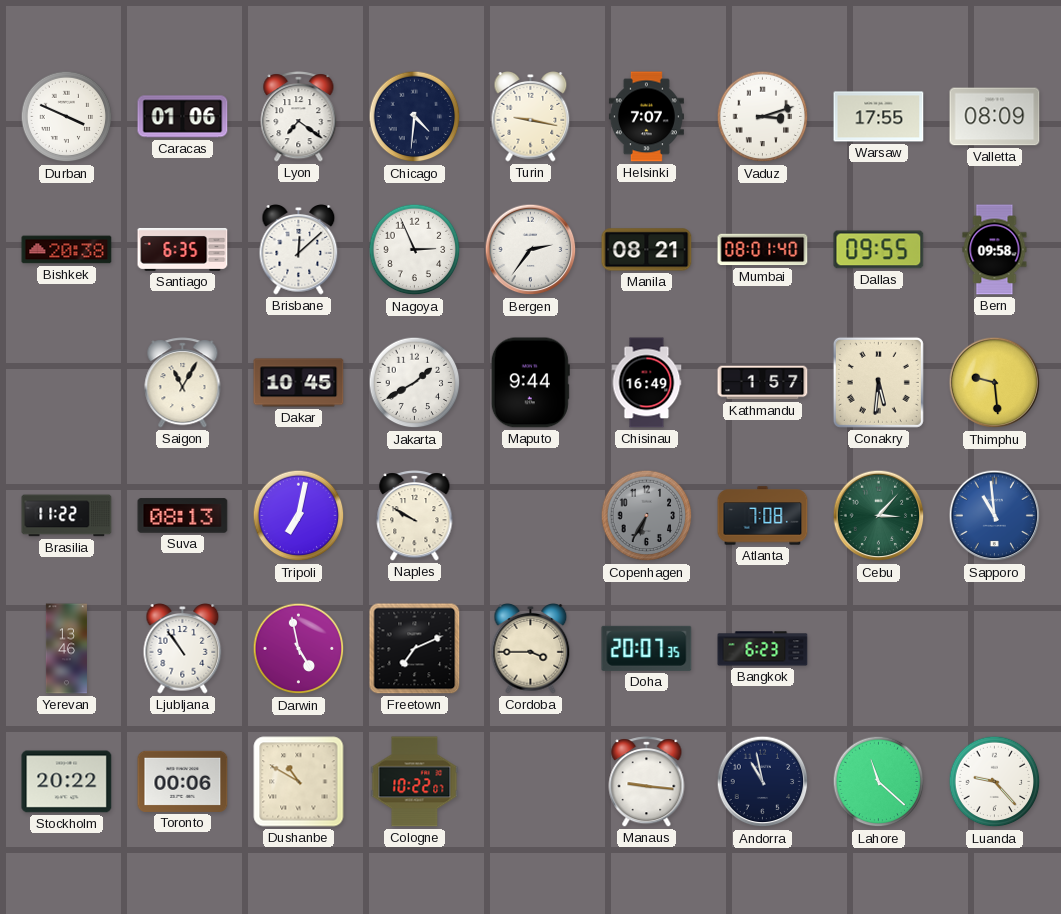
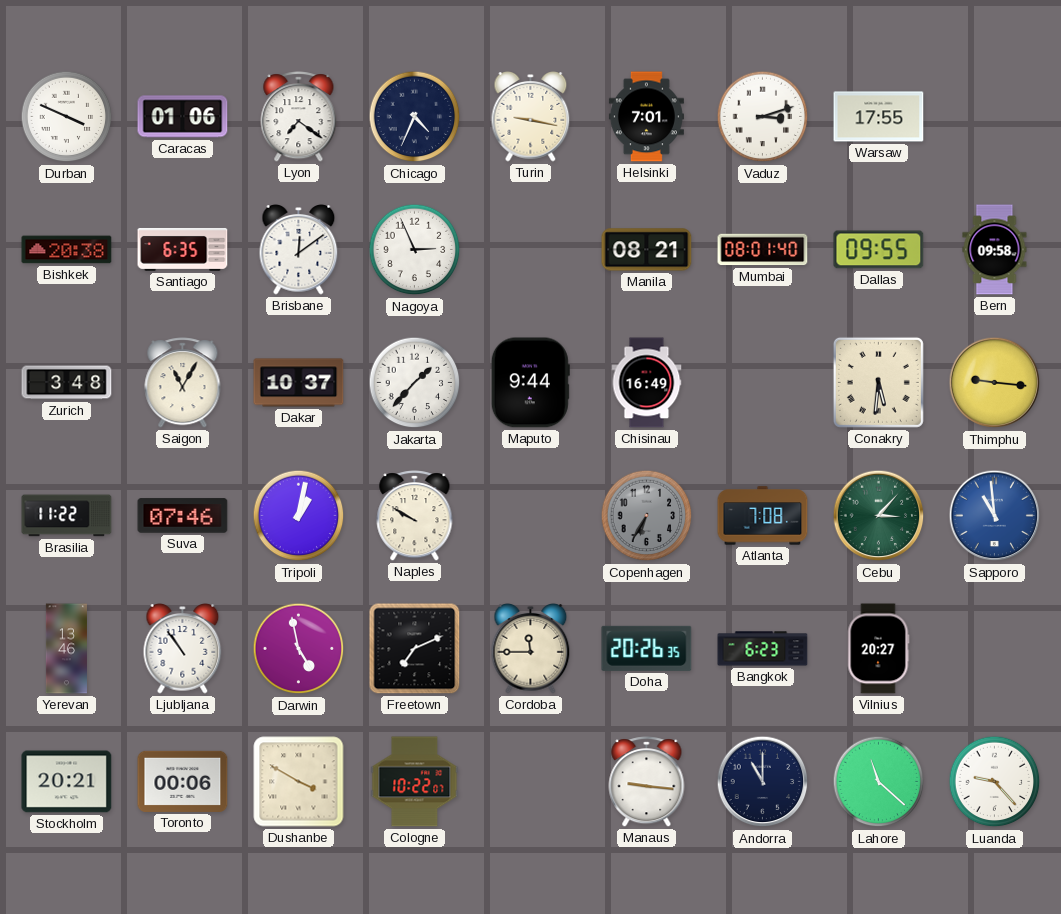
Chicago: 4:31 -> 4:34 (415, 117)
Helsinki: 7:07 -> 7:01 (646, 117)
Valletta: 08:09 -> none (995, 117)
Brisbane: 12:08 -> 12:09 (299, 250)
Bergen: 2:36 -> none (531, 250)
Zurich: none -> 3:48 (67, 383)
Dakar: 10:45 -> 10:37 (299, 383)
Jakarta: 1:40 -> 1:37 (415, 383)
Kathmandu: 1:57 -> none (763, 383)
Thimphu: 9:29 -> 9:16 (995, 383)
Suva: 08:13 -> 07:46 (183, 516)
Tripoli: 7:02 -> 1:02 (299, 516)
Cordoba: 3:45 -> 11:45 (531, 649)
Doha: 20:07 -> 20:26 (647, 648)
Vilnius: none -> 20:27 (878, 649)
Stockholm: 20:22 -> 20:21 (67, 782)
Dushanbe: 10:50 -> 3:50 (299, 782)
Andorra: 10:58 -> 11:00 (763, 782)
